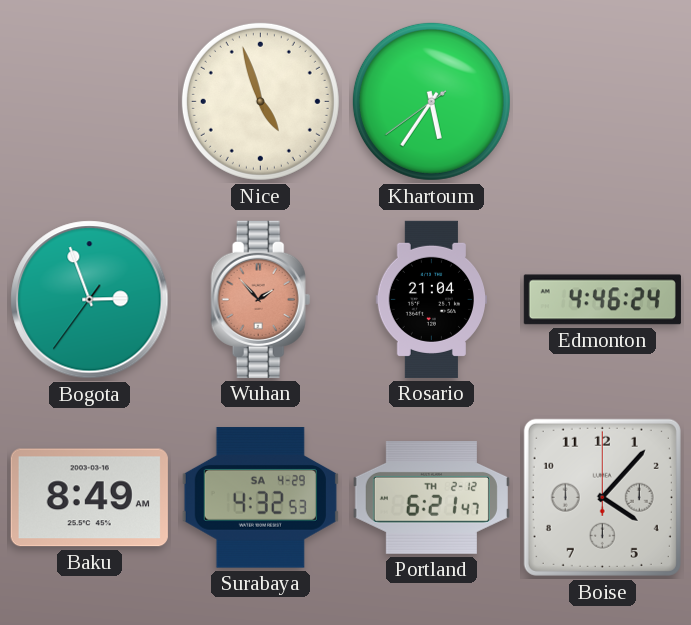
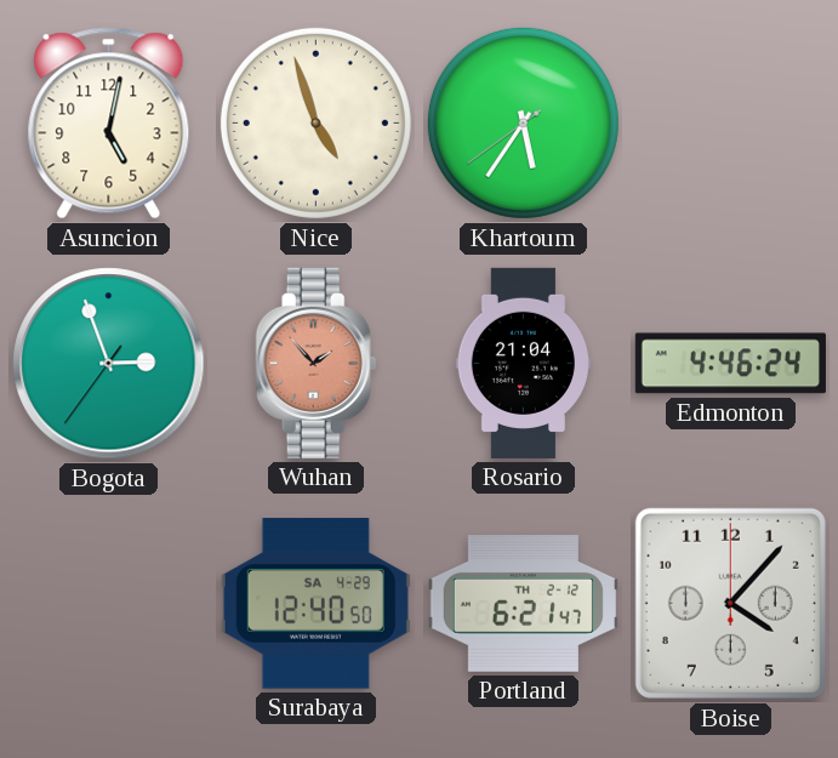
Asuncion: none -> 5:02 (109, 124)
Baku: 8:49 -> none (89, 498)
Surabaya: 4:32 -> 12:40 (315, 604)
